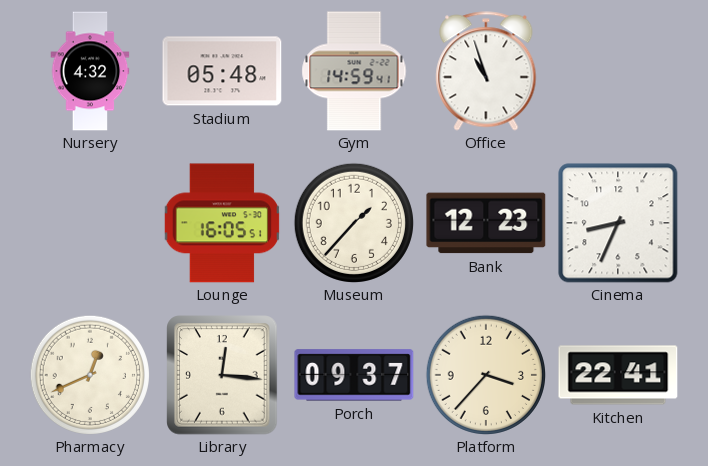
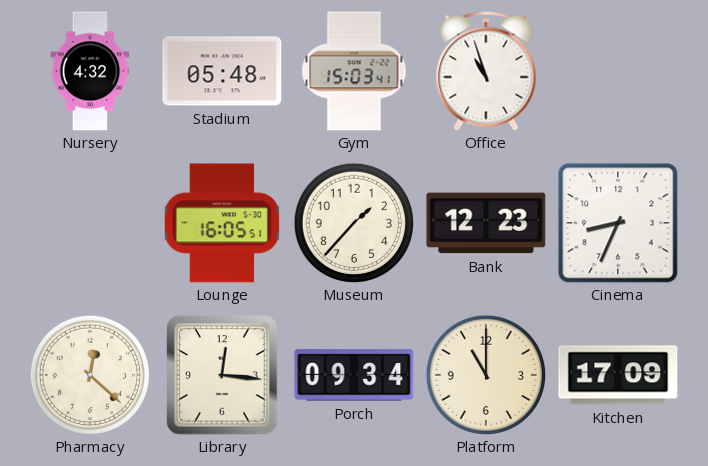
Gym: 14:59 -> 15:03 (354, 71)
Pharmacy: 12:41 -> 12:22 (89, 374)
Porch: 09:37 -> 09:34 (354, 375)
Platform: 3:37 -> 11:00 (485, 374)
Kitchen: 22:41 -> 17:09 (618, 375)
